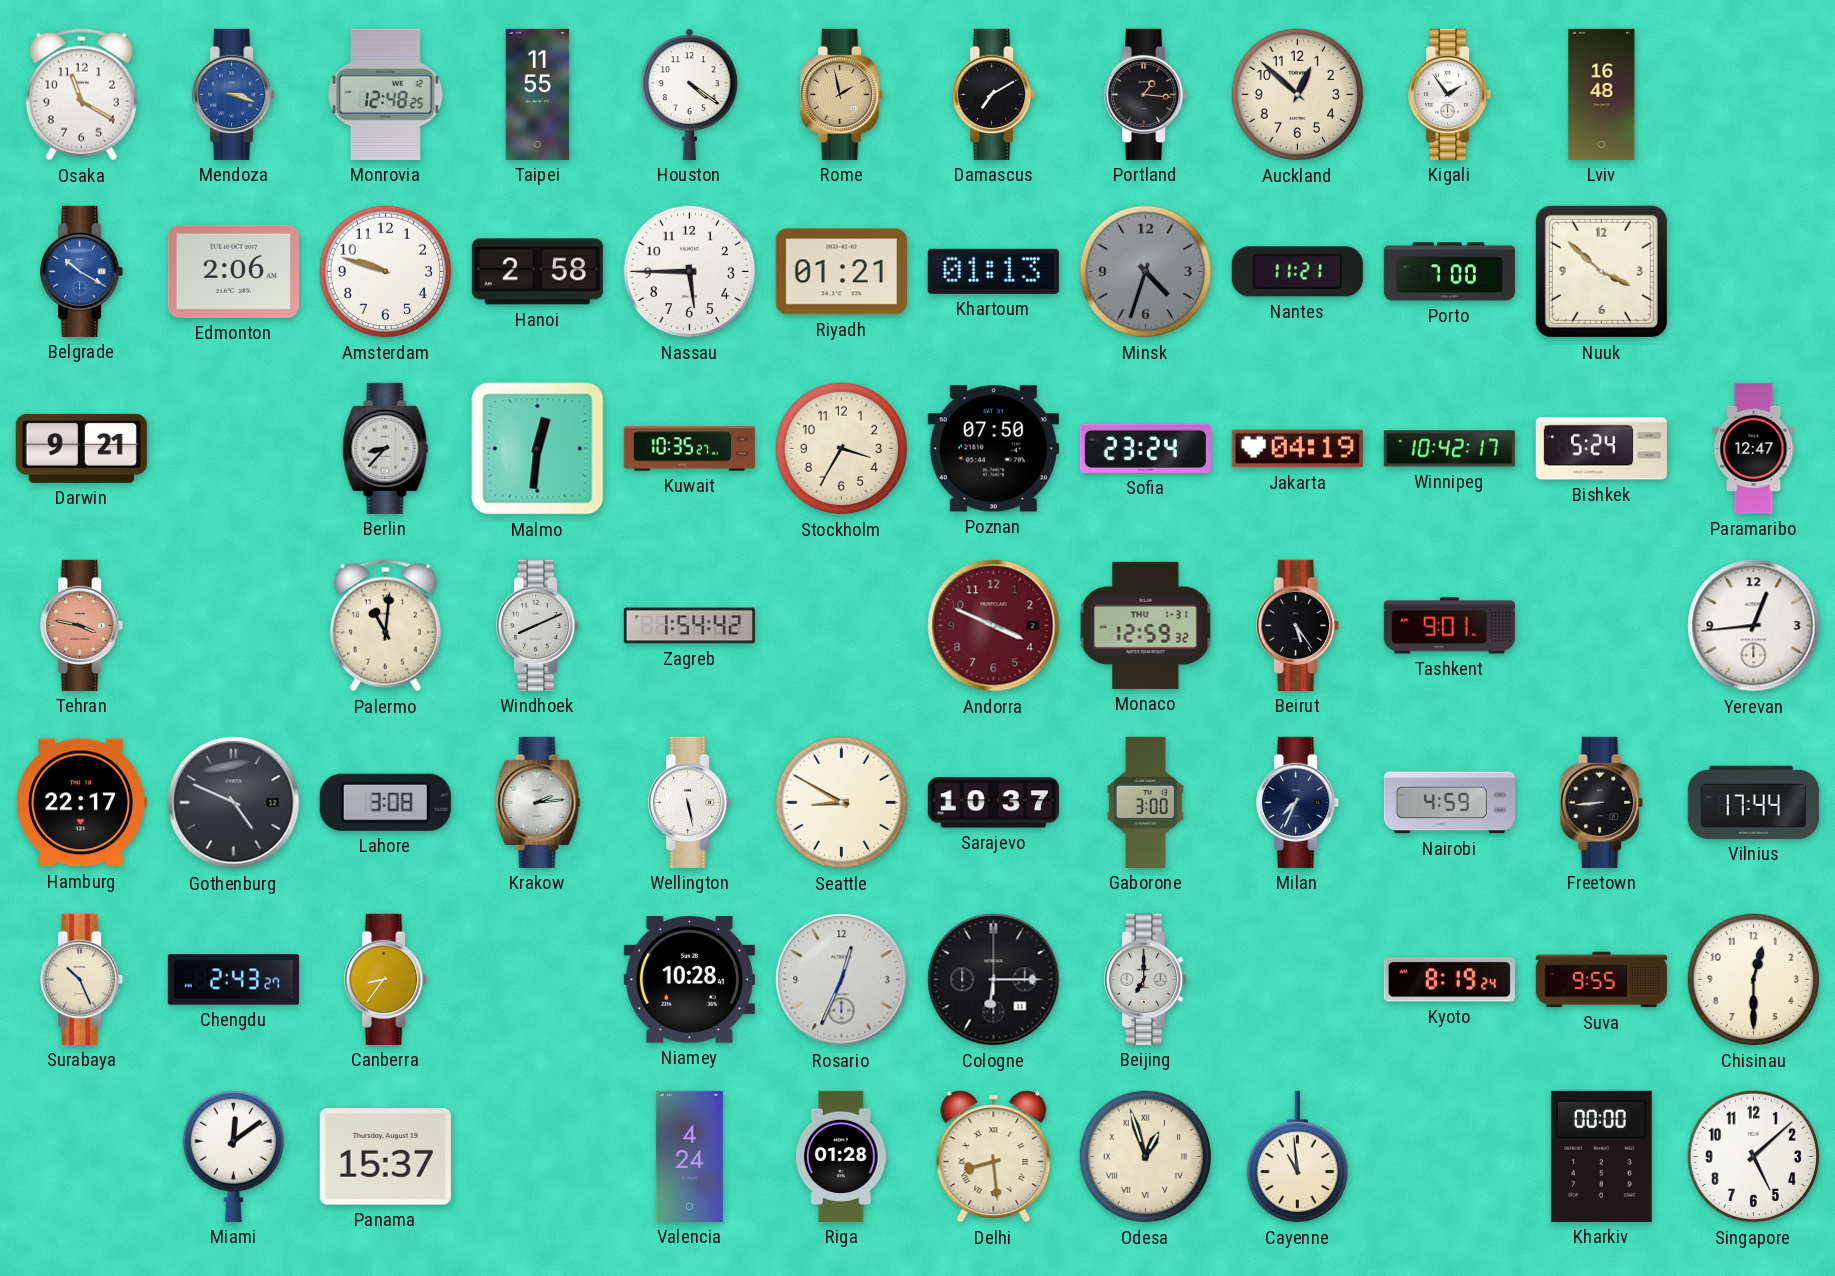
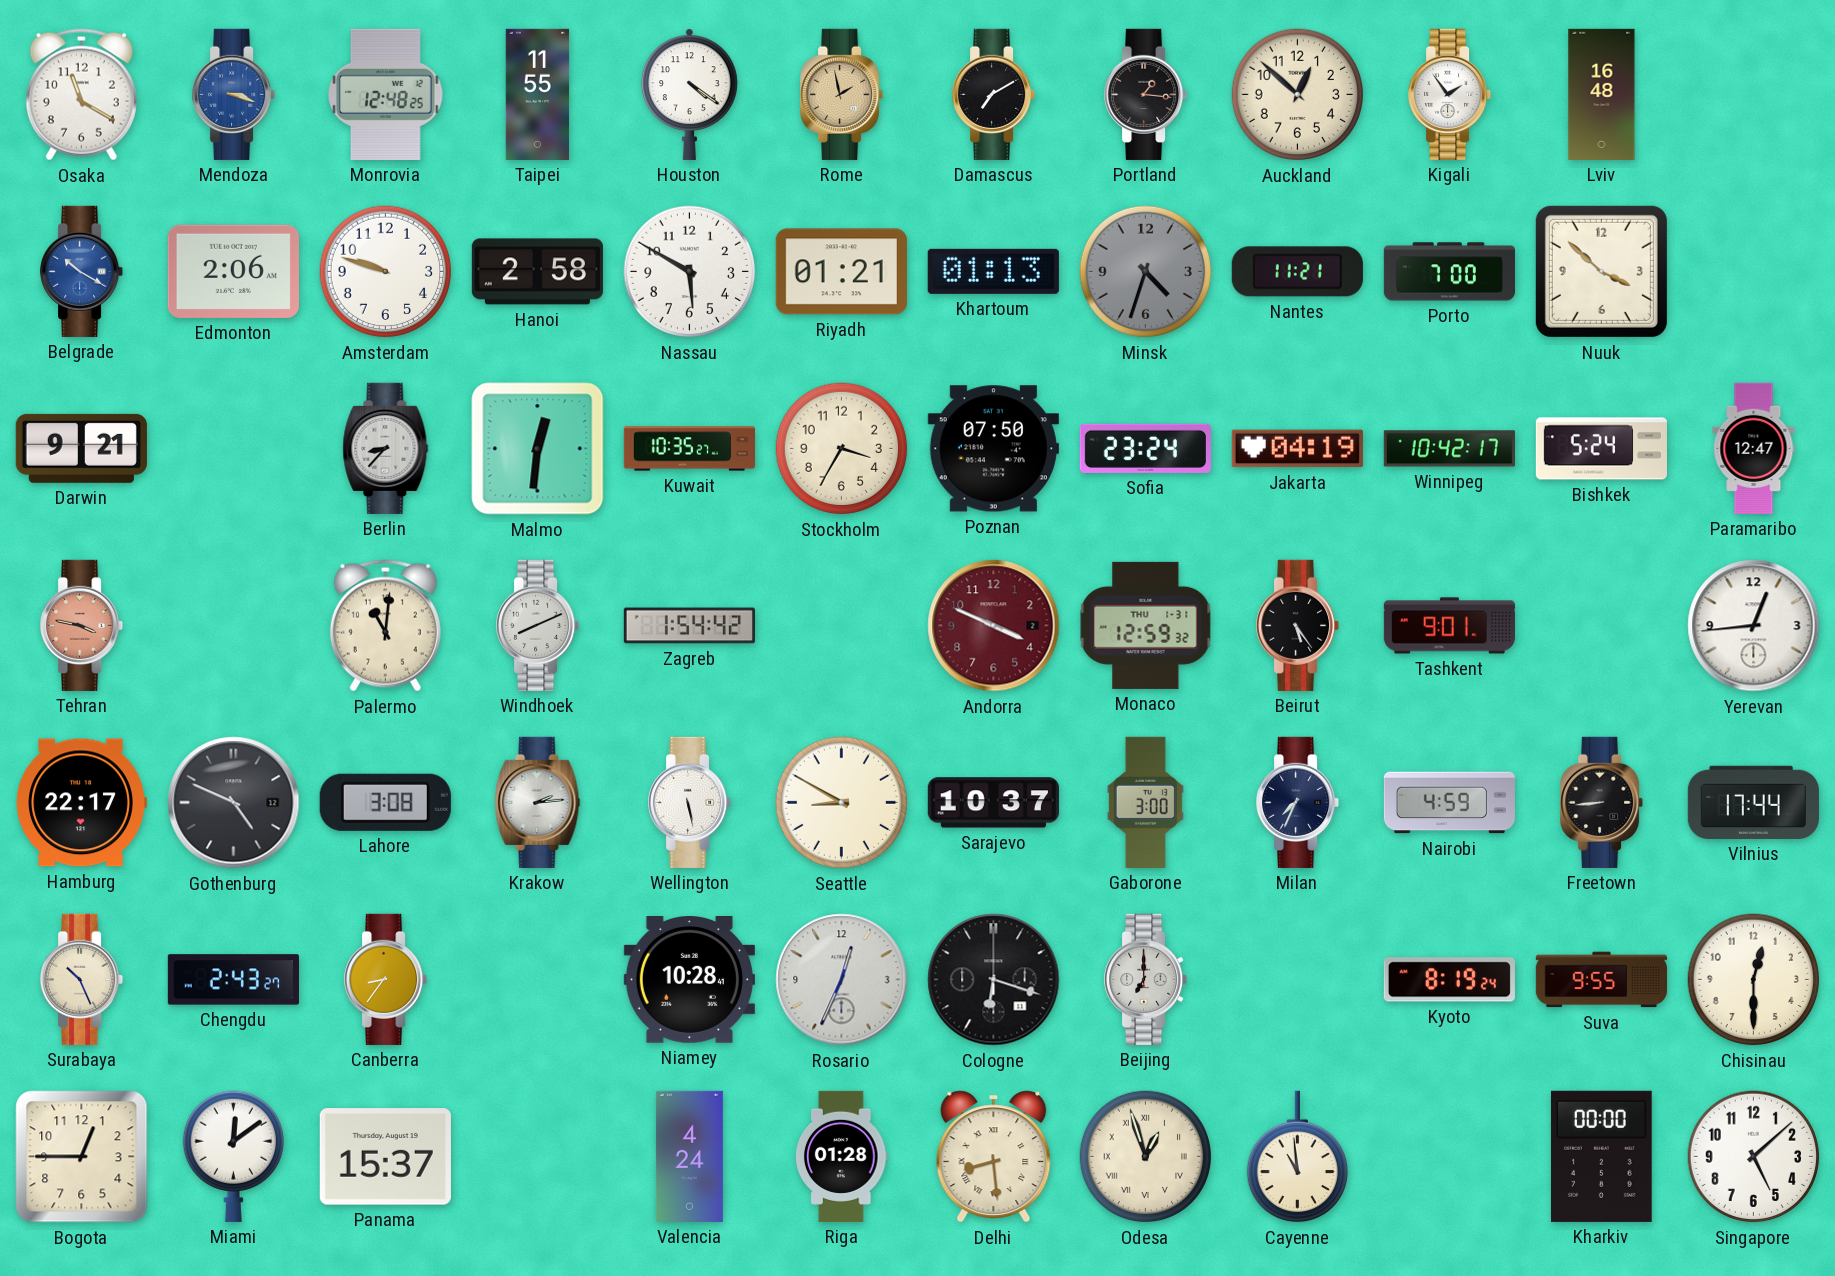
Nassau: 5:45 -> 5:50 (690, 272)
Cologne: 6:15 -> 6:18 (994, 980)
Bogota: none -> 12:45 (82, 1157)
